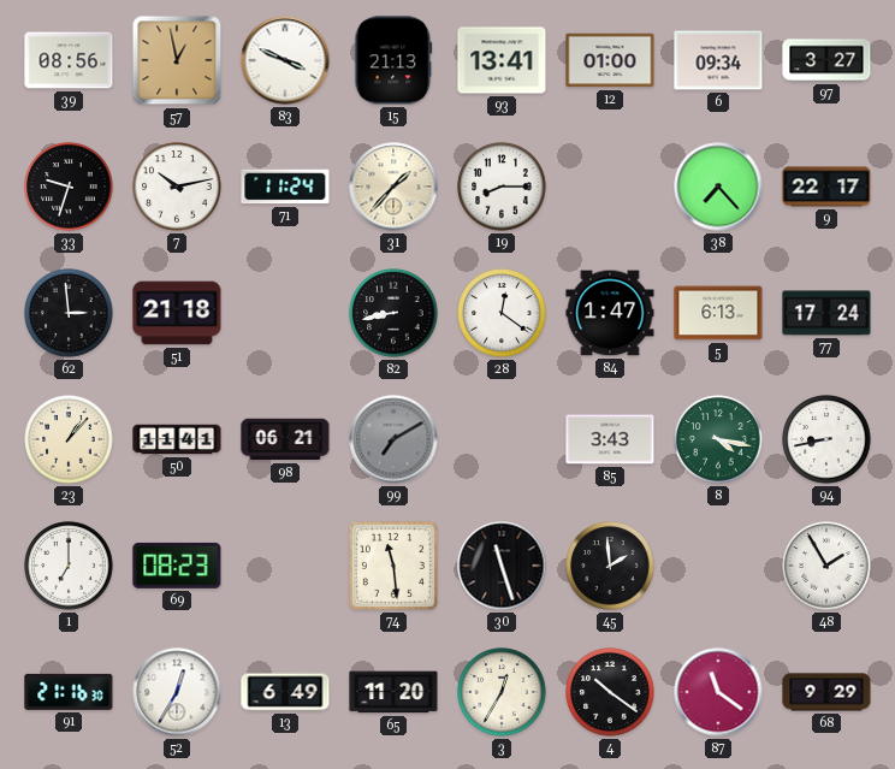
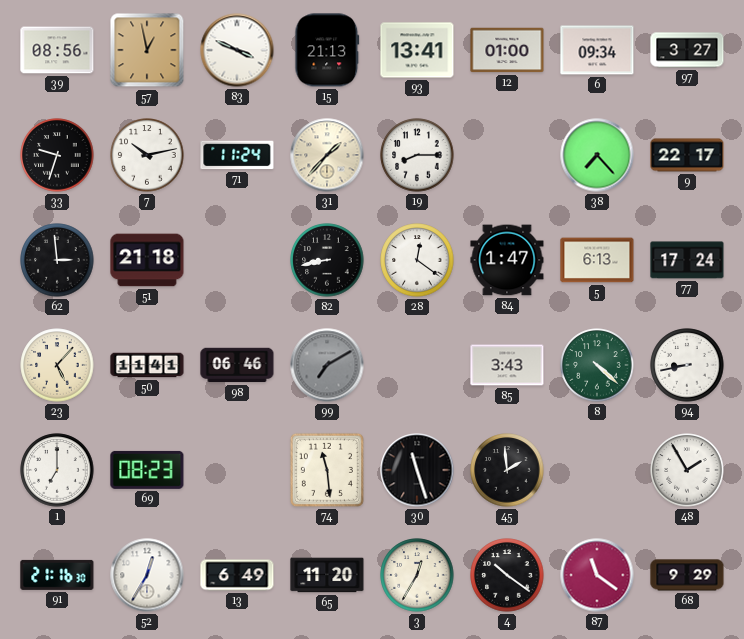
23: 1:07 -> 5:07 (57, 365)
98: 06:21 -> 06:46 (237, 365)
8: 4:17 -> 4:22 (597, 365)
